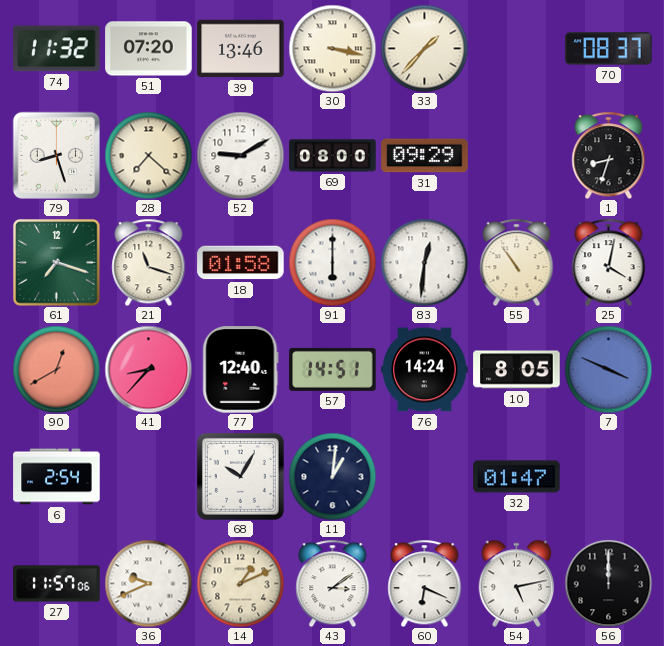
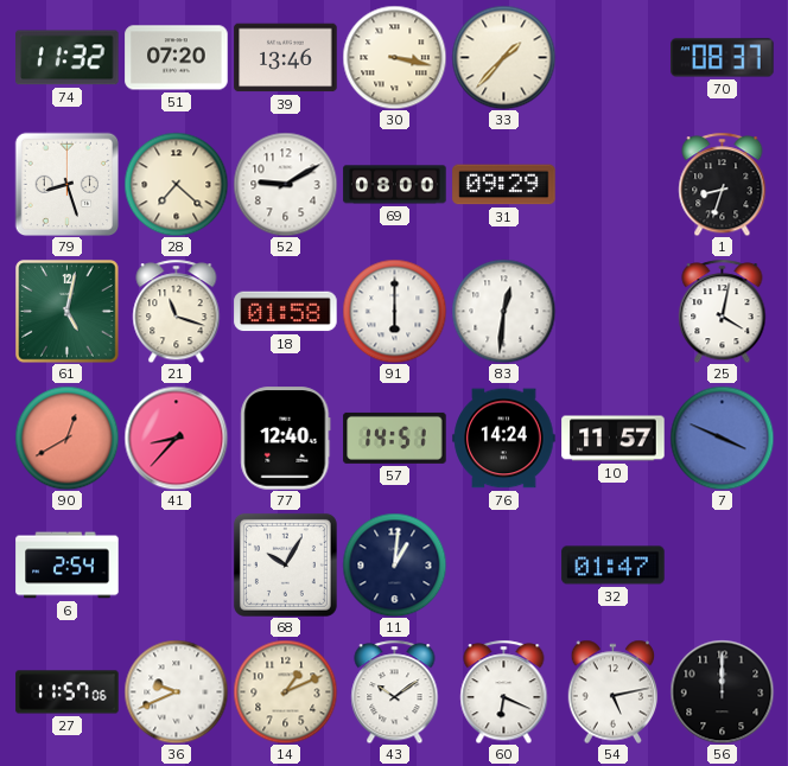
61: 7:18 -> 5:02 (68, 312)
55: 10:54 -> none (517, 262)
10: 8:05 -> 11:57 (614, 439)
43: 3:09 -> 10:09 (395, 691)
